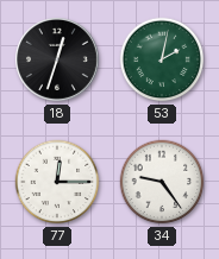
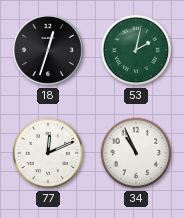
77: 12:15 -> 12:11 (48, 153)
34: 9:24 -> 10:56 (136, 153)
